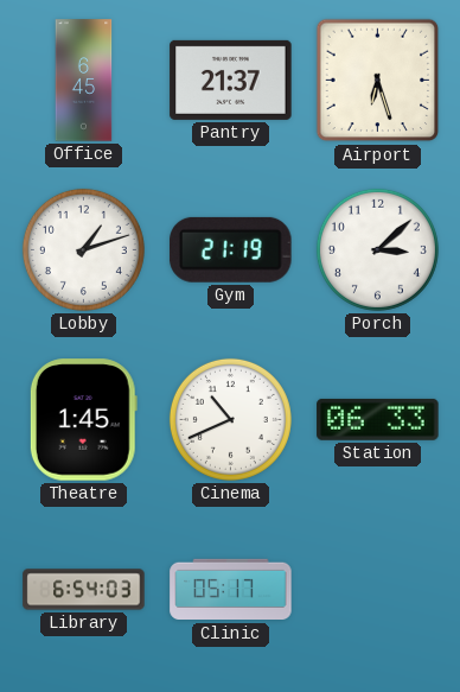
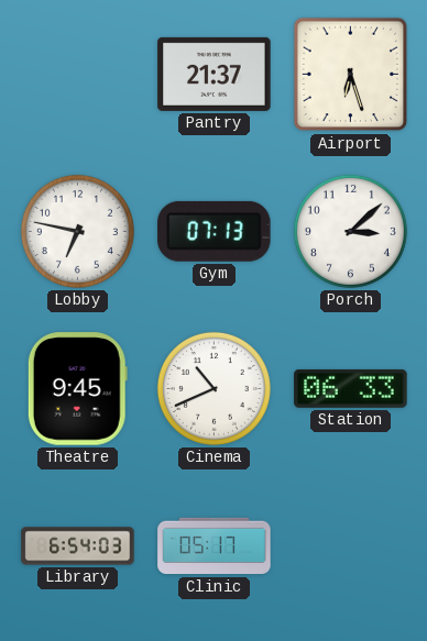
Office: 6:45 -> none (84, 81)
Lobby: 1:12 -> 6:47 (77, 231)
Gym: 21:19 -> 07:13 (215, 231)
Theatre: 1:45 -> 9:45 (77, 389)
